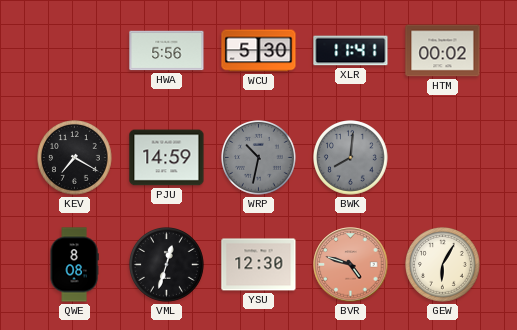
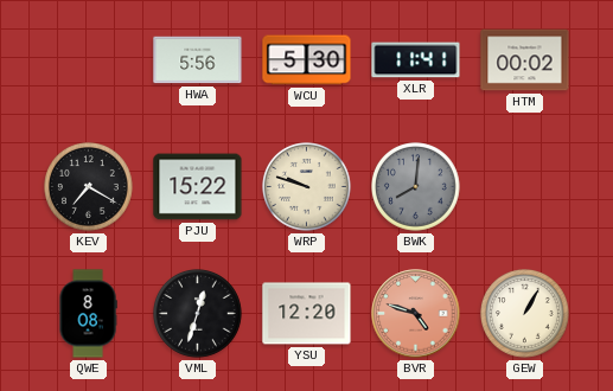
PJU: 14:59 -> 15:22 (198, 187)
WRP: 10:32 -> 9:48 (307, 187)
WRP dial: grey -> cream (307, 187)
YSU: 12:30 -> 12:20 (307, 314)
GEW: 6:05 -> 1:05 (525, 314)
